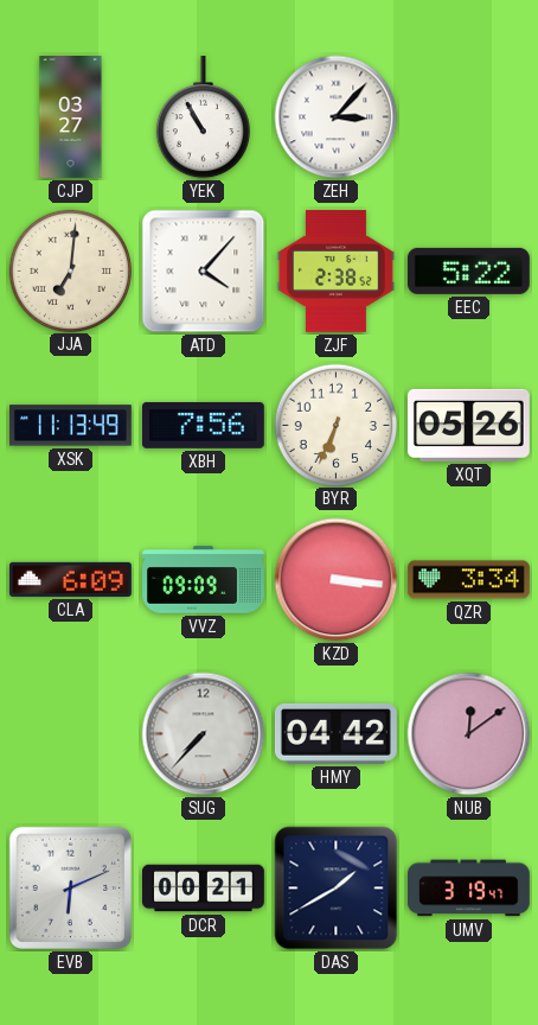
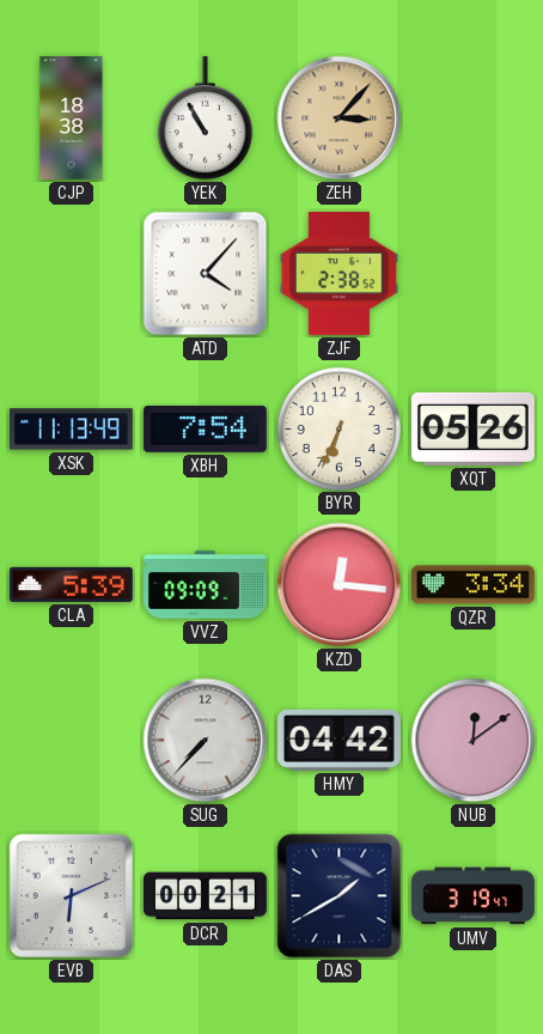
CJP: 03:27 -> 18:38 (72, 118)
ZEH dial: white -> champagne (340, 118)
JJA: 7:01 -> none (70, 270)
EEC: 5:22 -> none (468, 270)
XBH: 7:56 -> 7:54 (205, 428)
CLA: 6:09 -> 5:39 (71, 584)
KZD: 3:16 -> 12:16 (340, 585)
